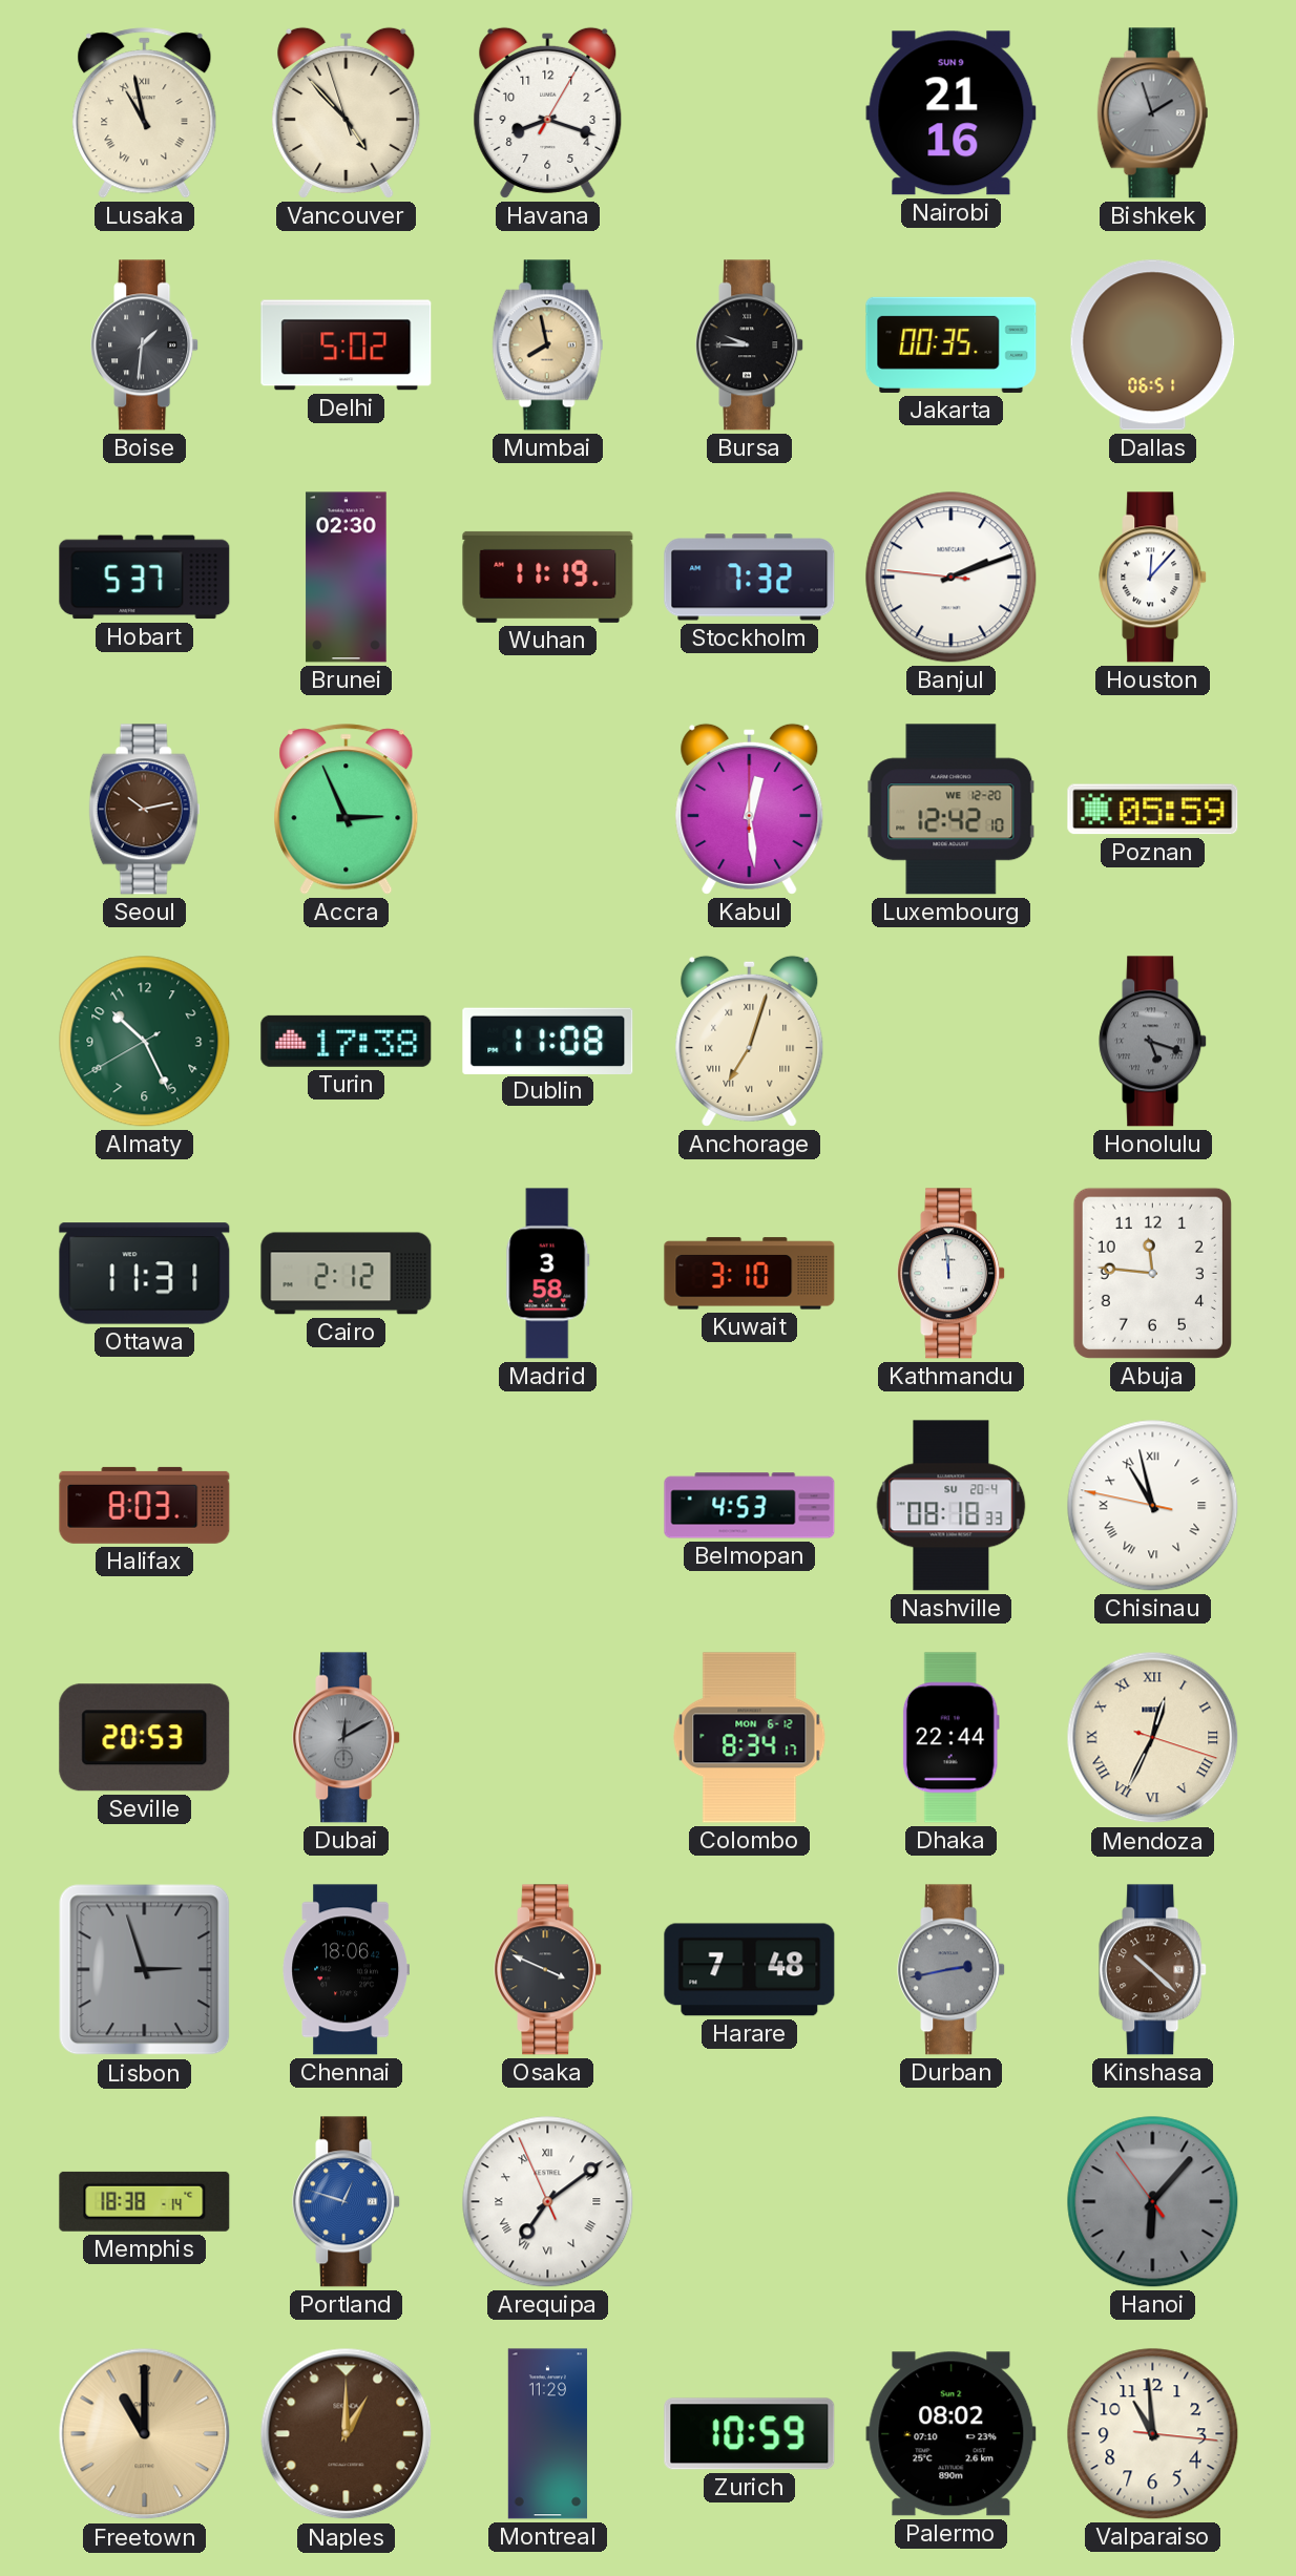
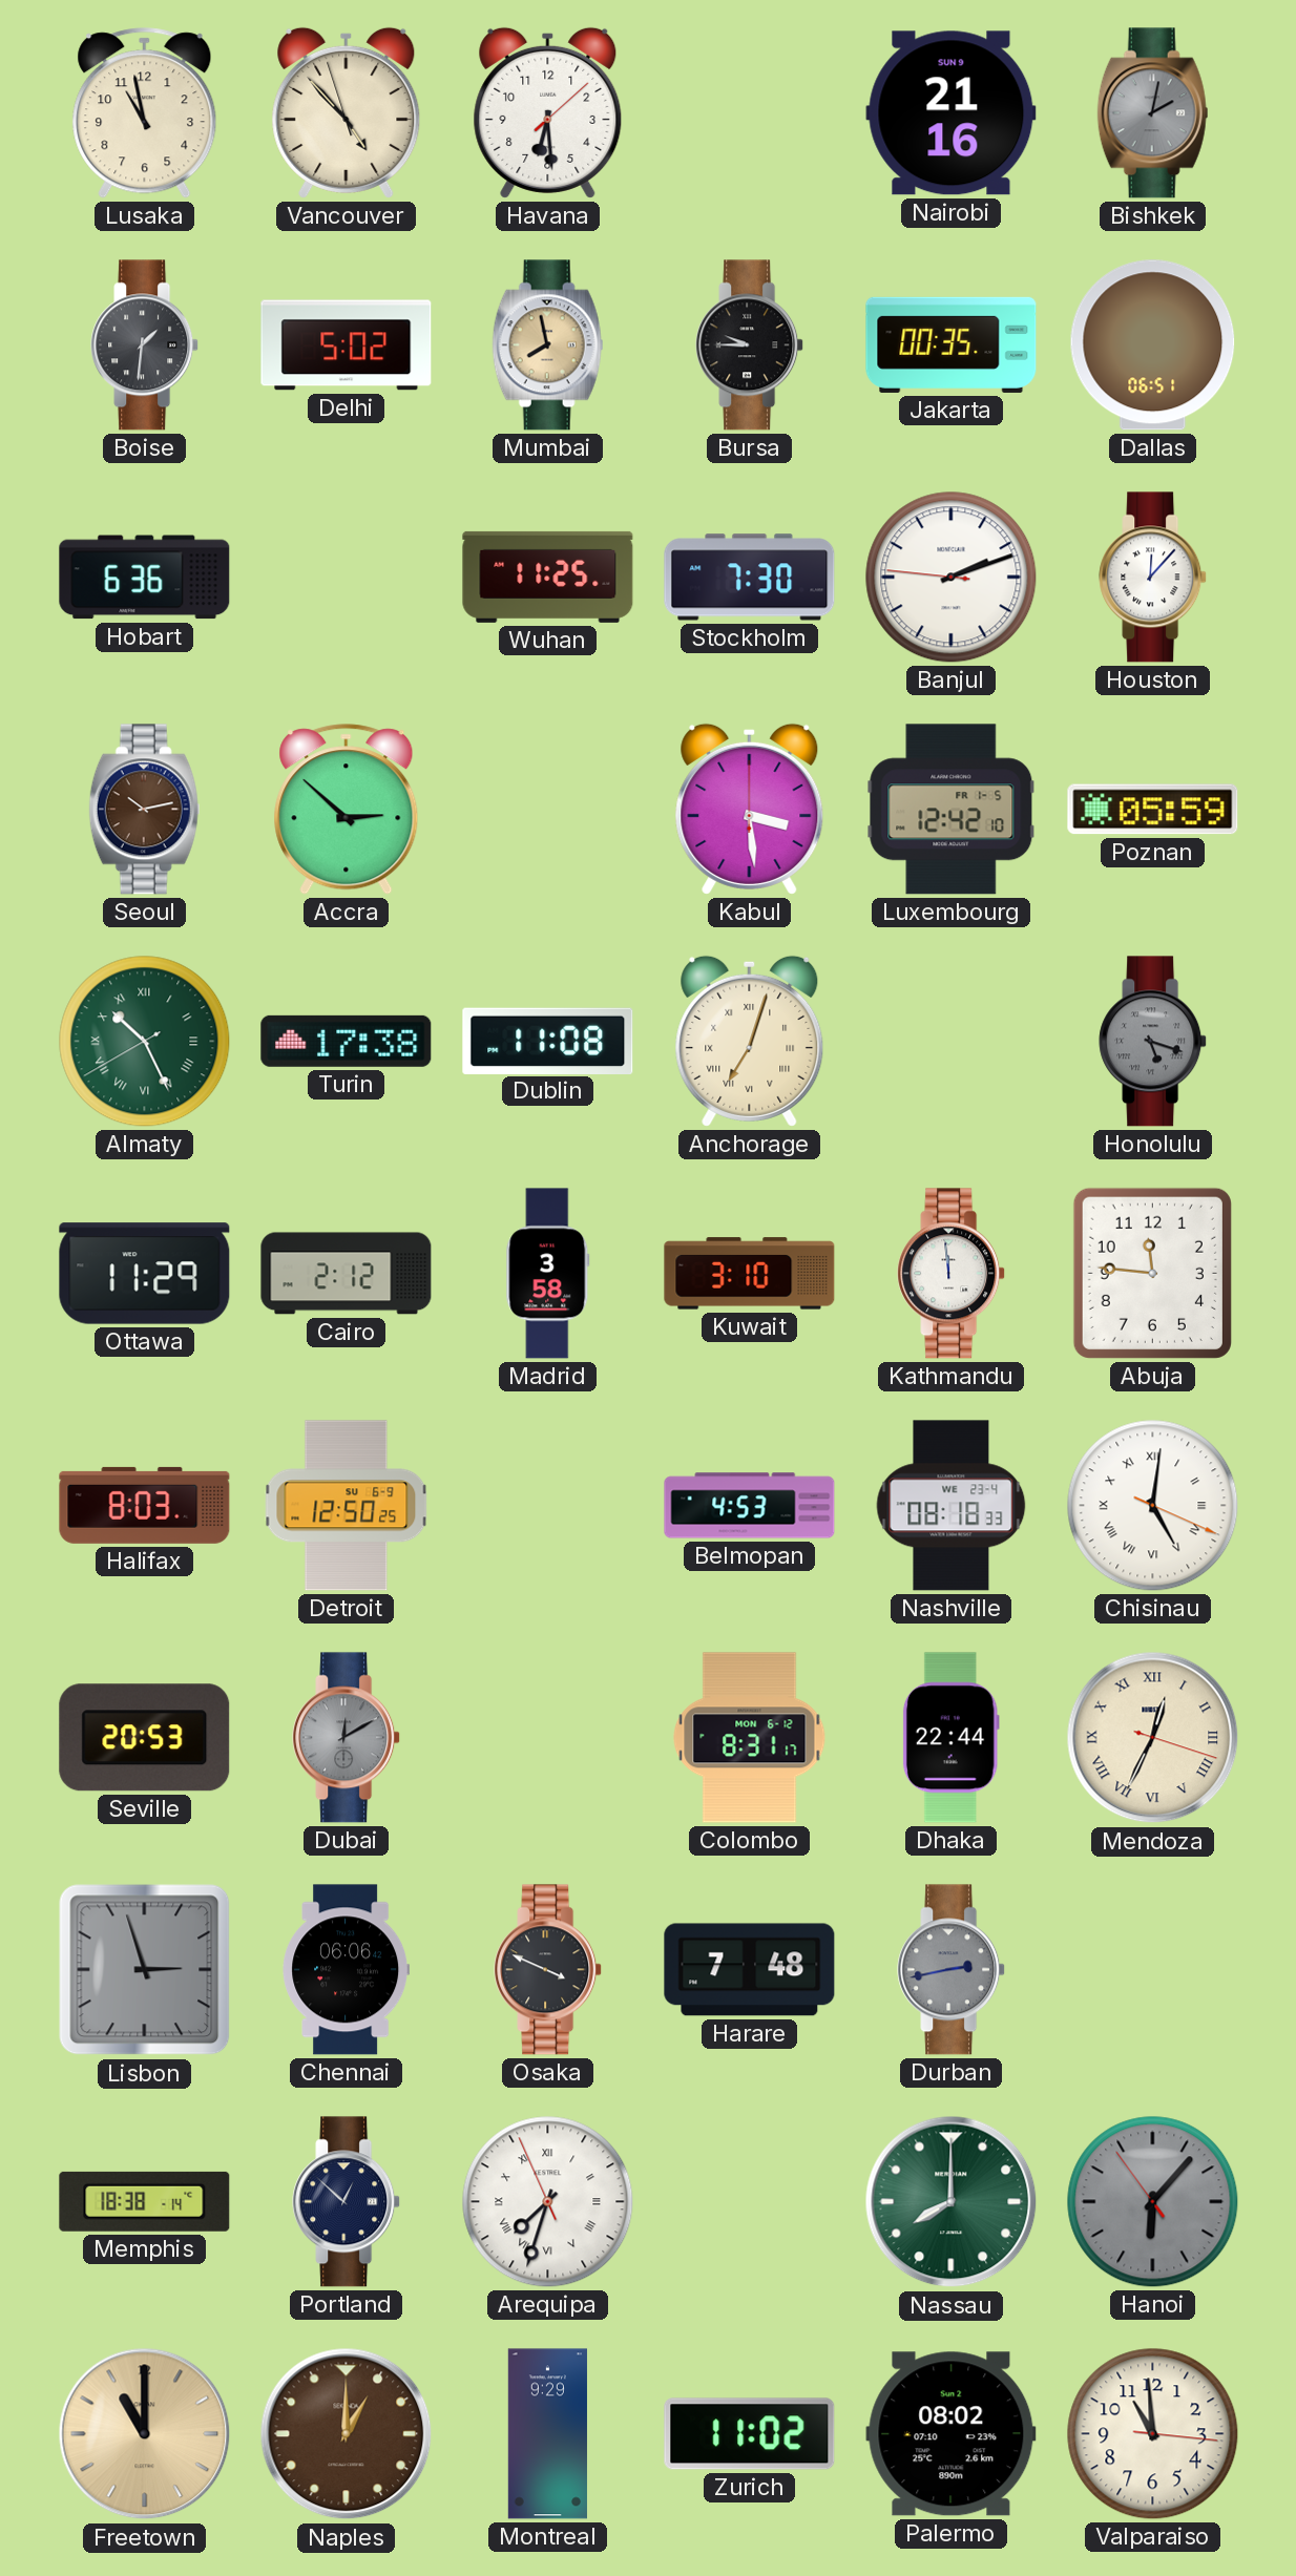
Lusaka numerals: Roman -> Arabic (145, 113)
Havana: 8:18 -> 6:29 (548, 112)
Bishkek: 1:57 -> 2:02 (1153, 113)
Hobart: 5:37 -> 6:36 (145, 578)
Brunei: 02:30 -> none (347, 578)
Wuhan: 11:19 -> 11:25 (548, 577)
Stockholm: 7:32 -> 7:30 (750, 578)
Accra: 2:56 -> 2:52 (347, 810)
Kabul: 12:29 -> 3:29 (750, 809)
Luxembourg date: WE 12-20 -> FR 1-5 (952, 810)
Almaty numerals: Arabic -> Roman (145, 1042)
Ottawa: 11:31 -> 11:29 (145, 1274)
Detroit: none -> 12:50 (347, 1506)
Nashville date: SU 20-4 -> WE 23-4 (952, 1506)
Chisinau: 10:57 -> 5:01 (1153, 1506)
Colombo: 8:34 -> 8:31 (750, 1738)
Chennai: 18:06 -> 06:06 (347, 1970)
Kinshasa: 10:22 -> none (1153, 1970)
Portland: 12:48 -> 12:52 (347, 2202)
Portland dial: blue -> navy (347, 2202)
Arequipa: 7:08 -> 7:32 (548, 2202)
Nassau: none -> 8:00 (952, 2202)
Montreal: 11:29 -> 9:29 (547, 2434)
Zurich: 10:59 -> 11:02 (750, 2434)
